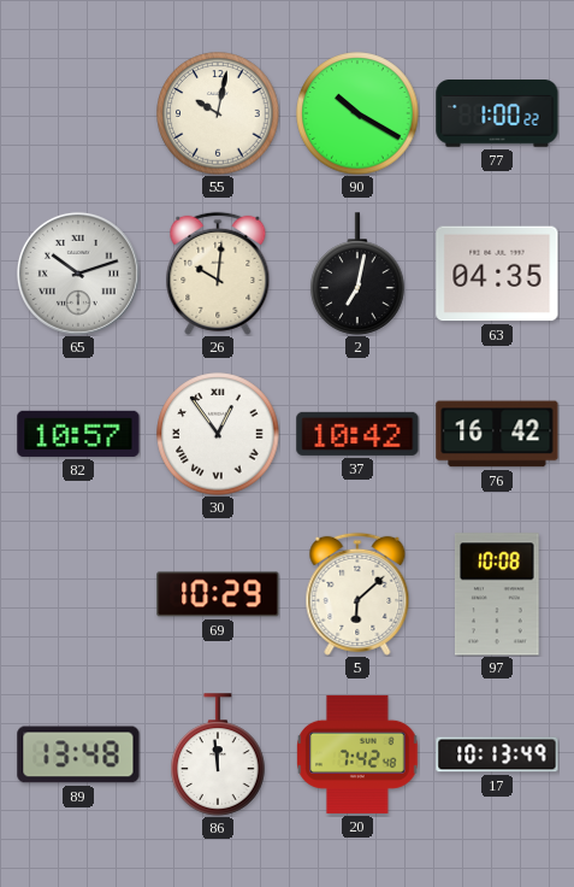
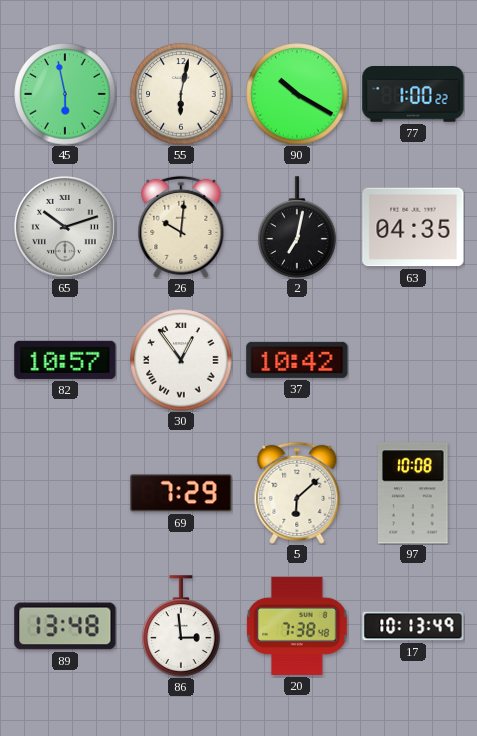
45: none -> 5:58 (65, 94)
55: 10:02 -> 6:02 (181, 94)
76: 16:42 -> none (497, 434)
69: 10:29 -> 7:29 (181, 493)
86: 11:59 -> 2:59 (181, 626)
20: 7:42 -> 7:38 (297, 626)
